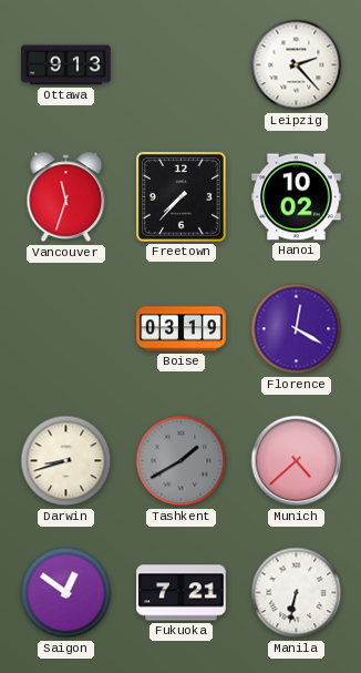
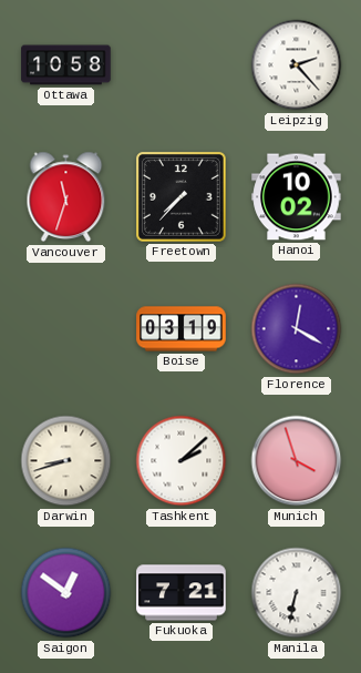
Ottawa: 9:13 -> 10:58 (66, 65)
Tashkent: 1:40 -> 2:08 (182, 461)
Tashkent dial: grey -> white (182, 461)
Munich: 4:38 -> 3:57 (297, 461)
